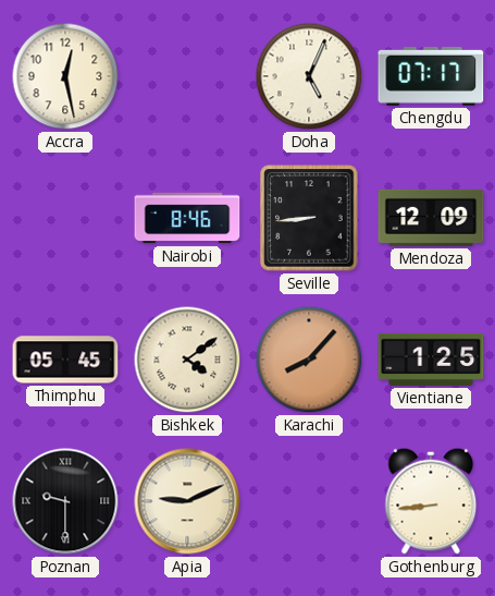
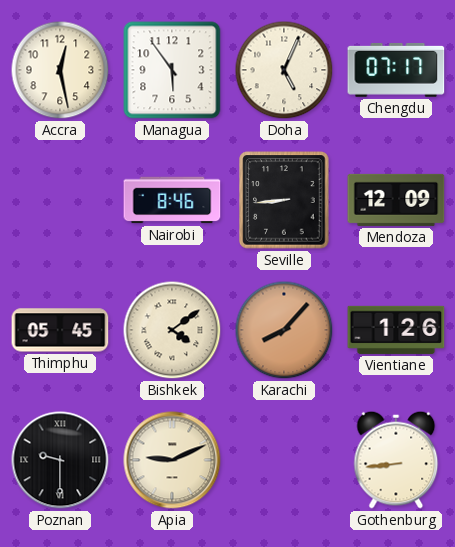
Managua: none -> 5:54 (172, 70)
Vientiane: 1:25 -> 1:26 (396, 330)
